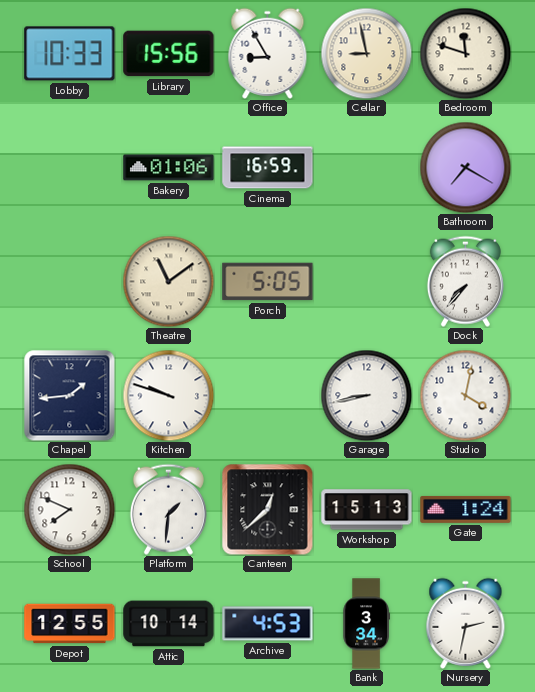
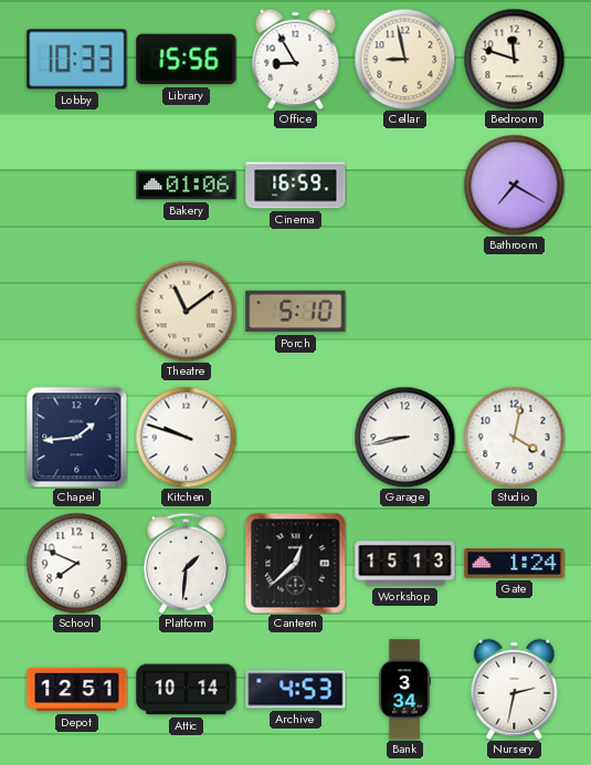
Porch: 5:05 -> 5:10 (296, 312)
Dock: 7:37 -> none (465, 281)
Depot: 12:55 -> 12:51 (77, 690)
